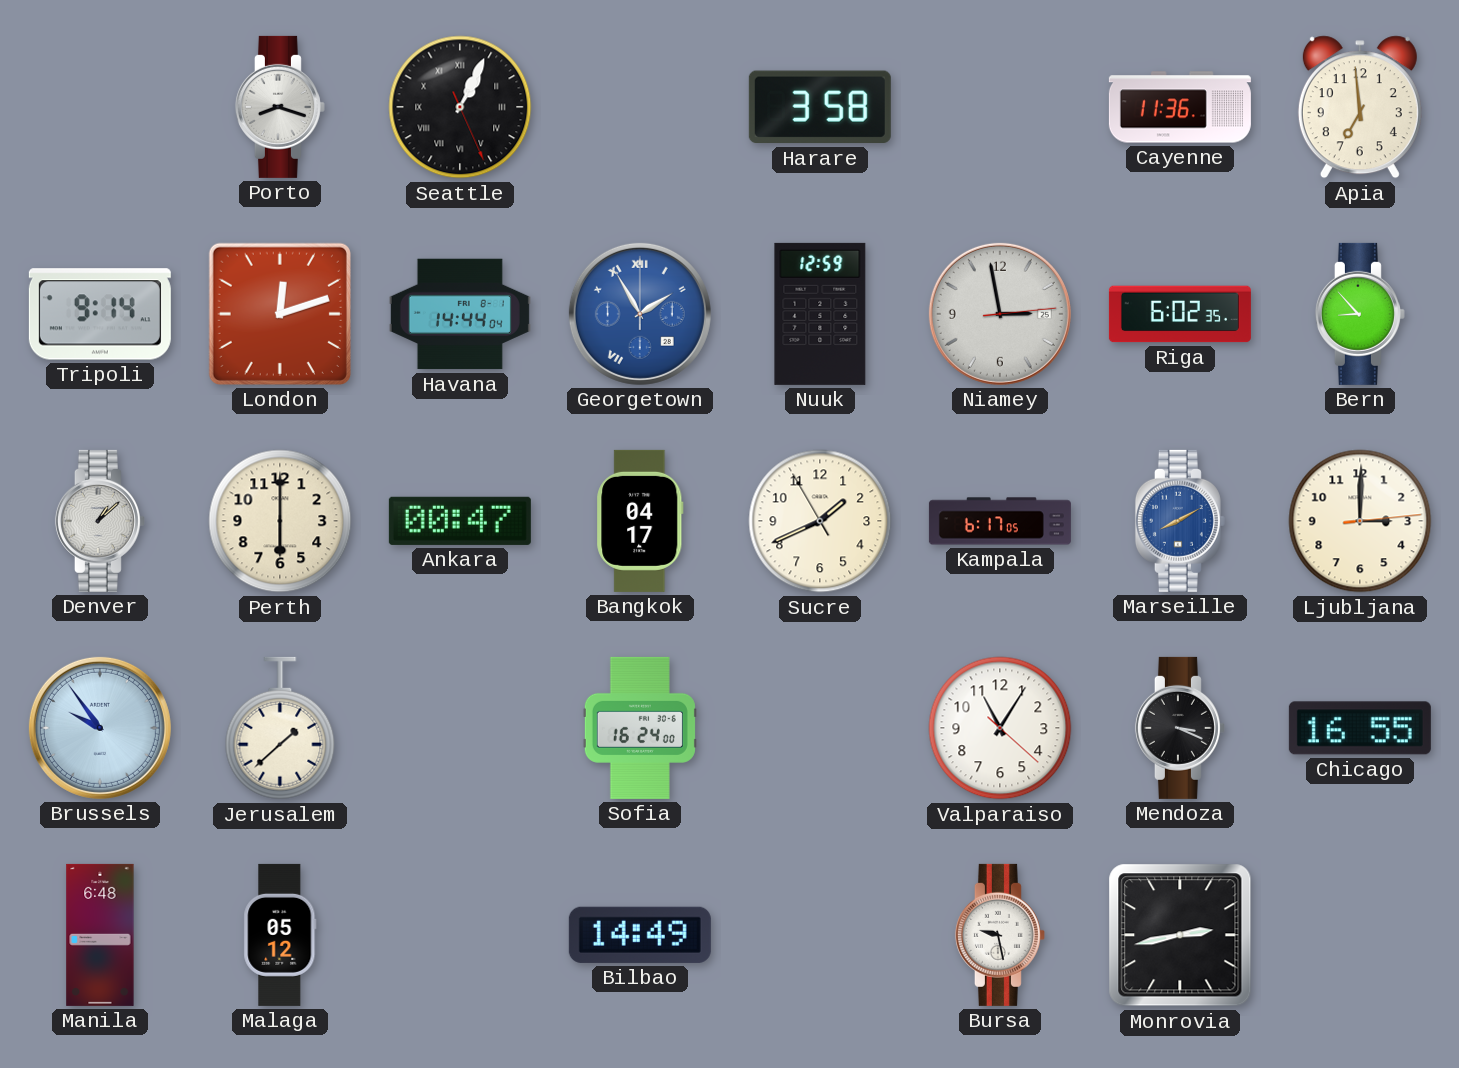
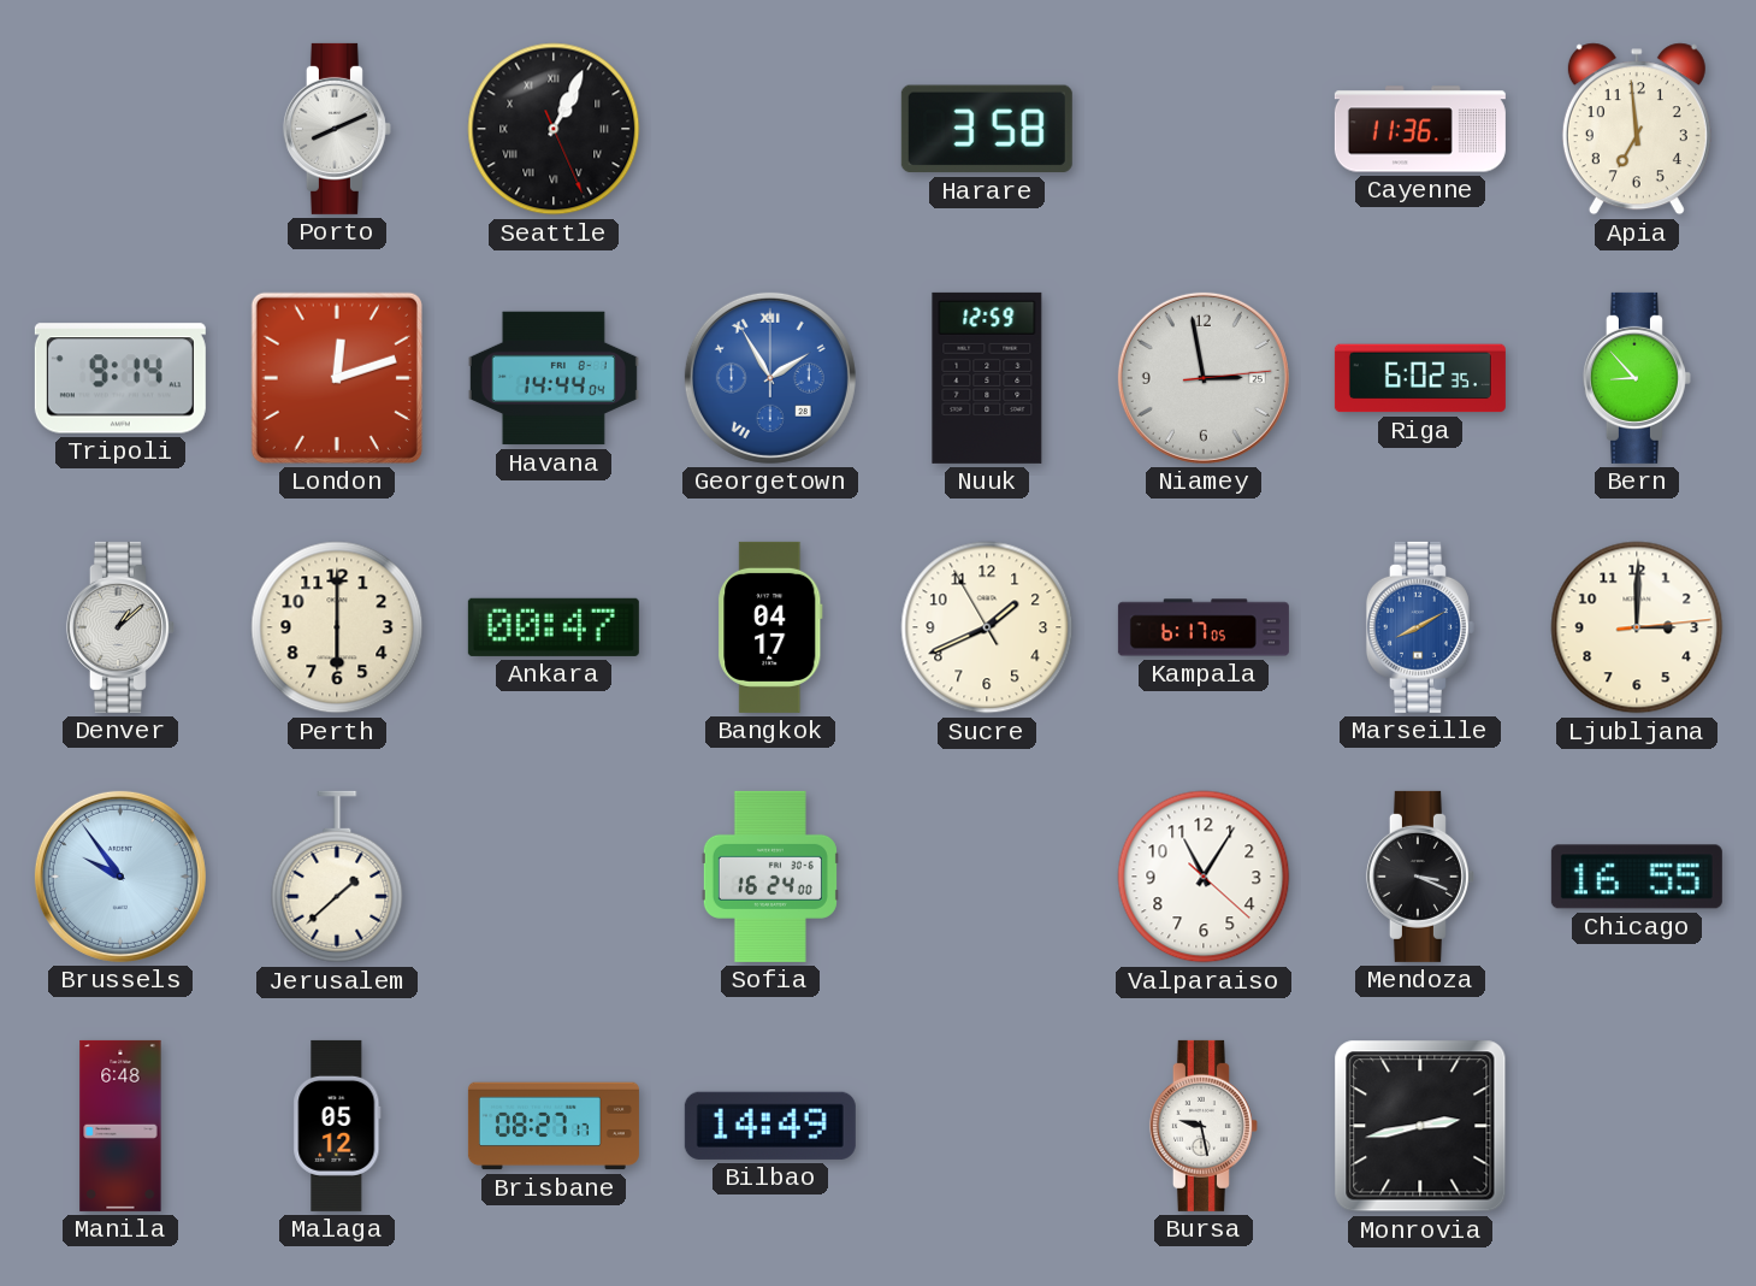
Porto: 8:18 -> 8:11 (337, 129)
Brisbane: none -> 08:27 (554, 1126)
